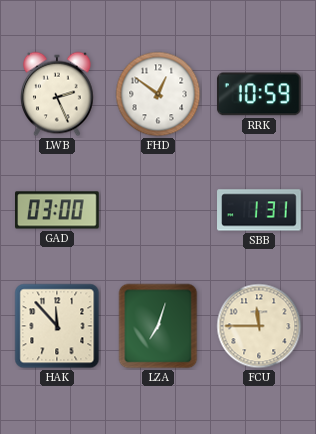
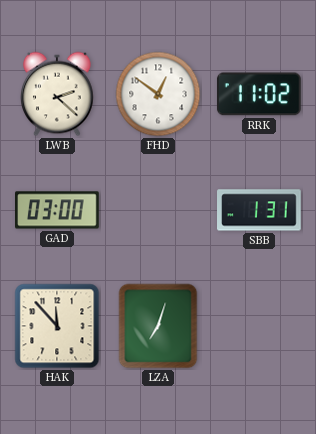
LWB: 2:26 -> 2:22 (58, 94)
RRK: 10:59 -> 11:02 (259, 94)
FCU: 11:45 -> none (259, 326)
